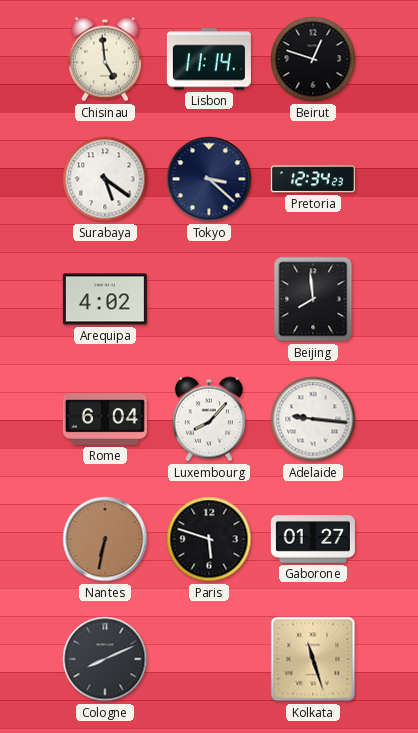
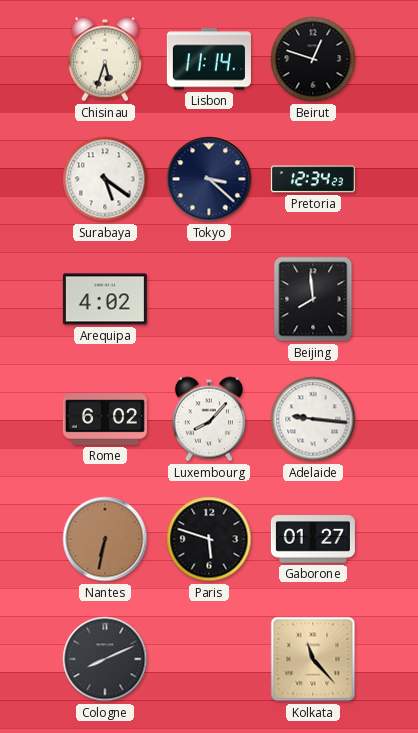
Chisinau: 4:59 -> 5:33 (105, 59)
Rome: 6:04 -> 6:02 (105, 419)
Kolkata: 11:27 -> 11:23 (313, 659)
